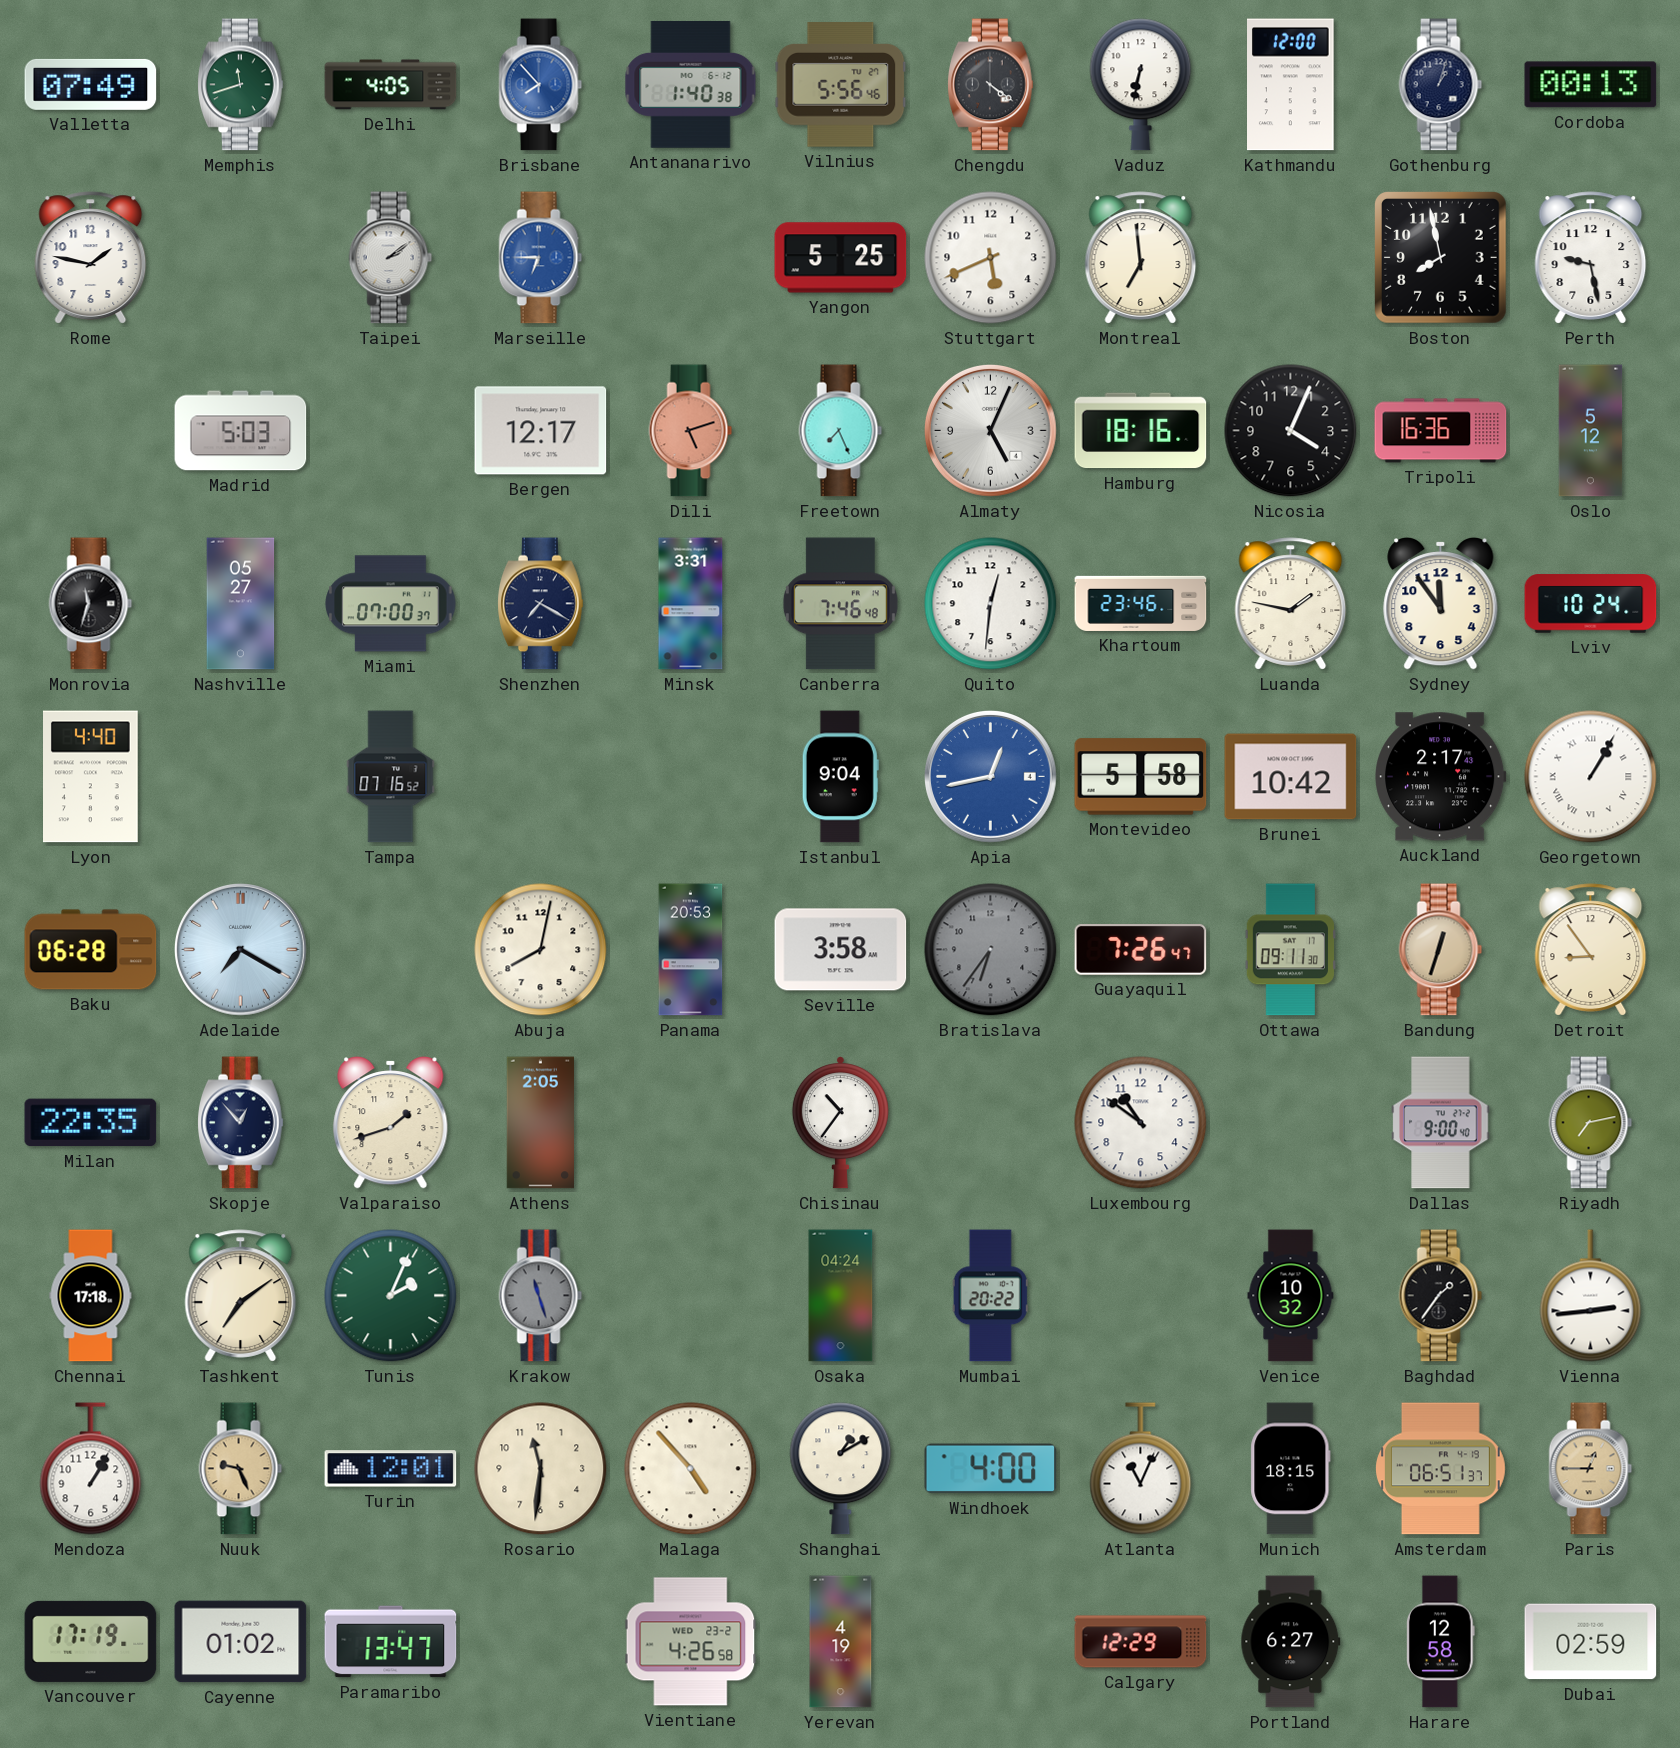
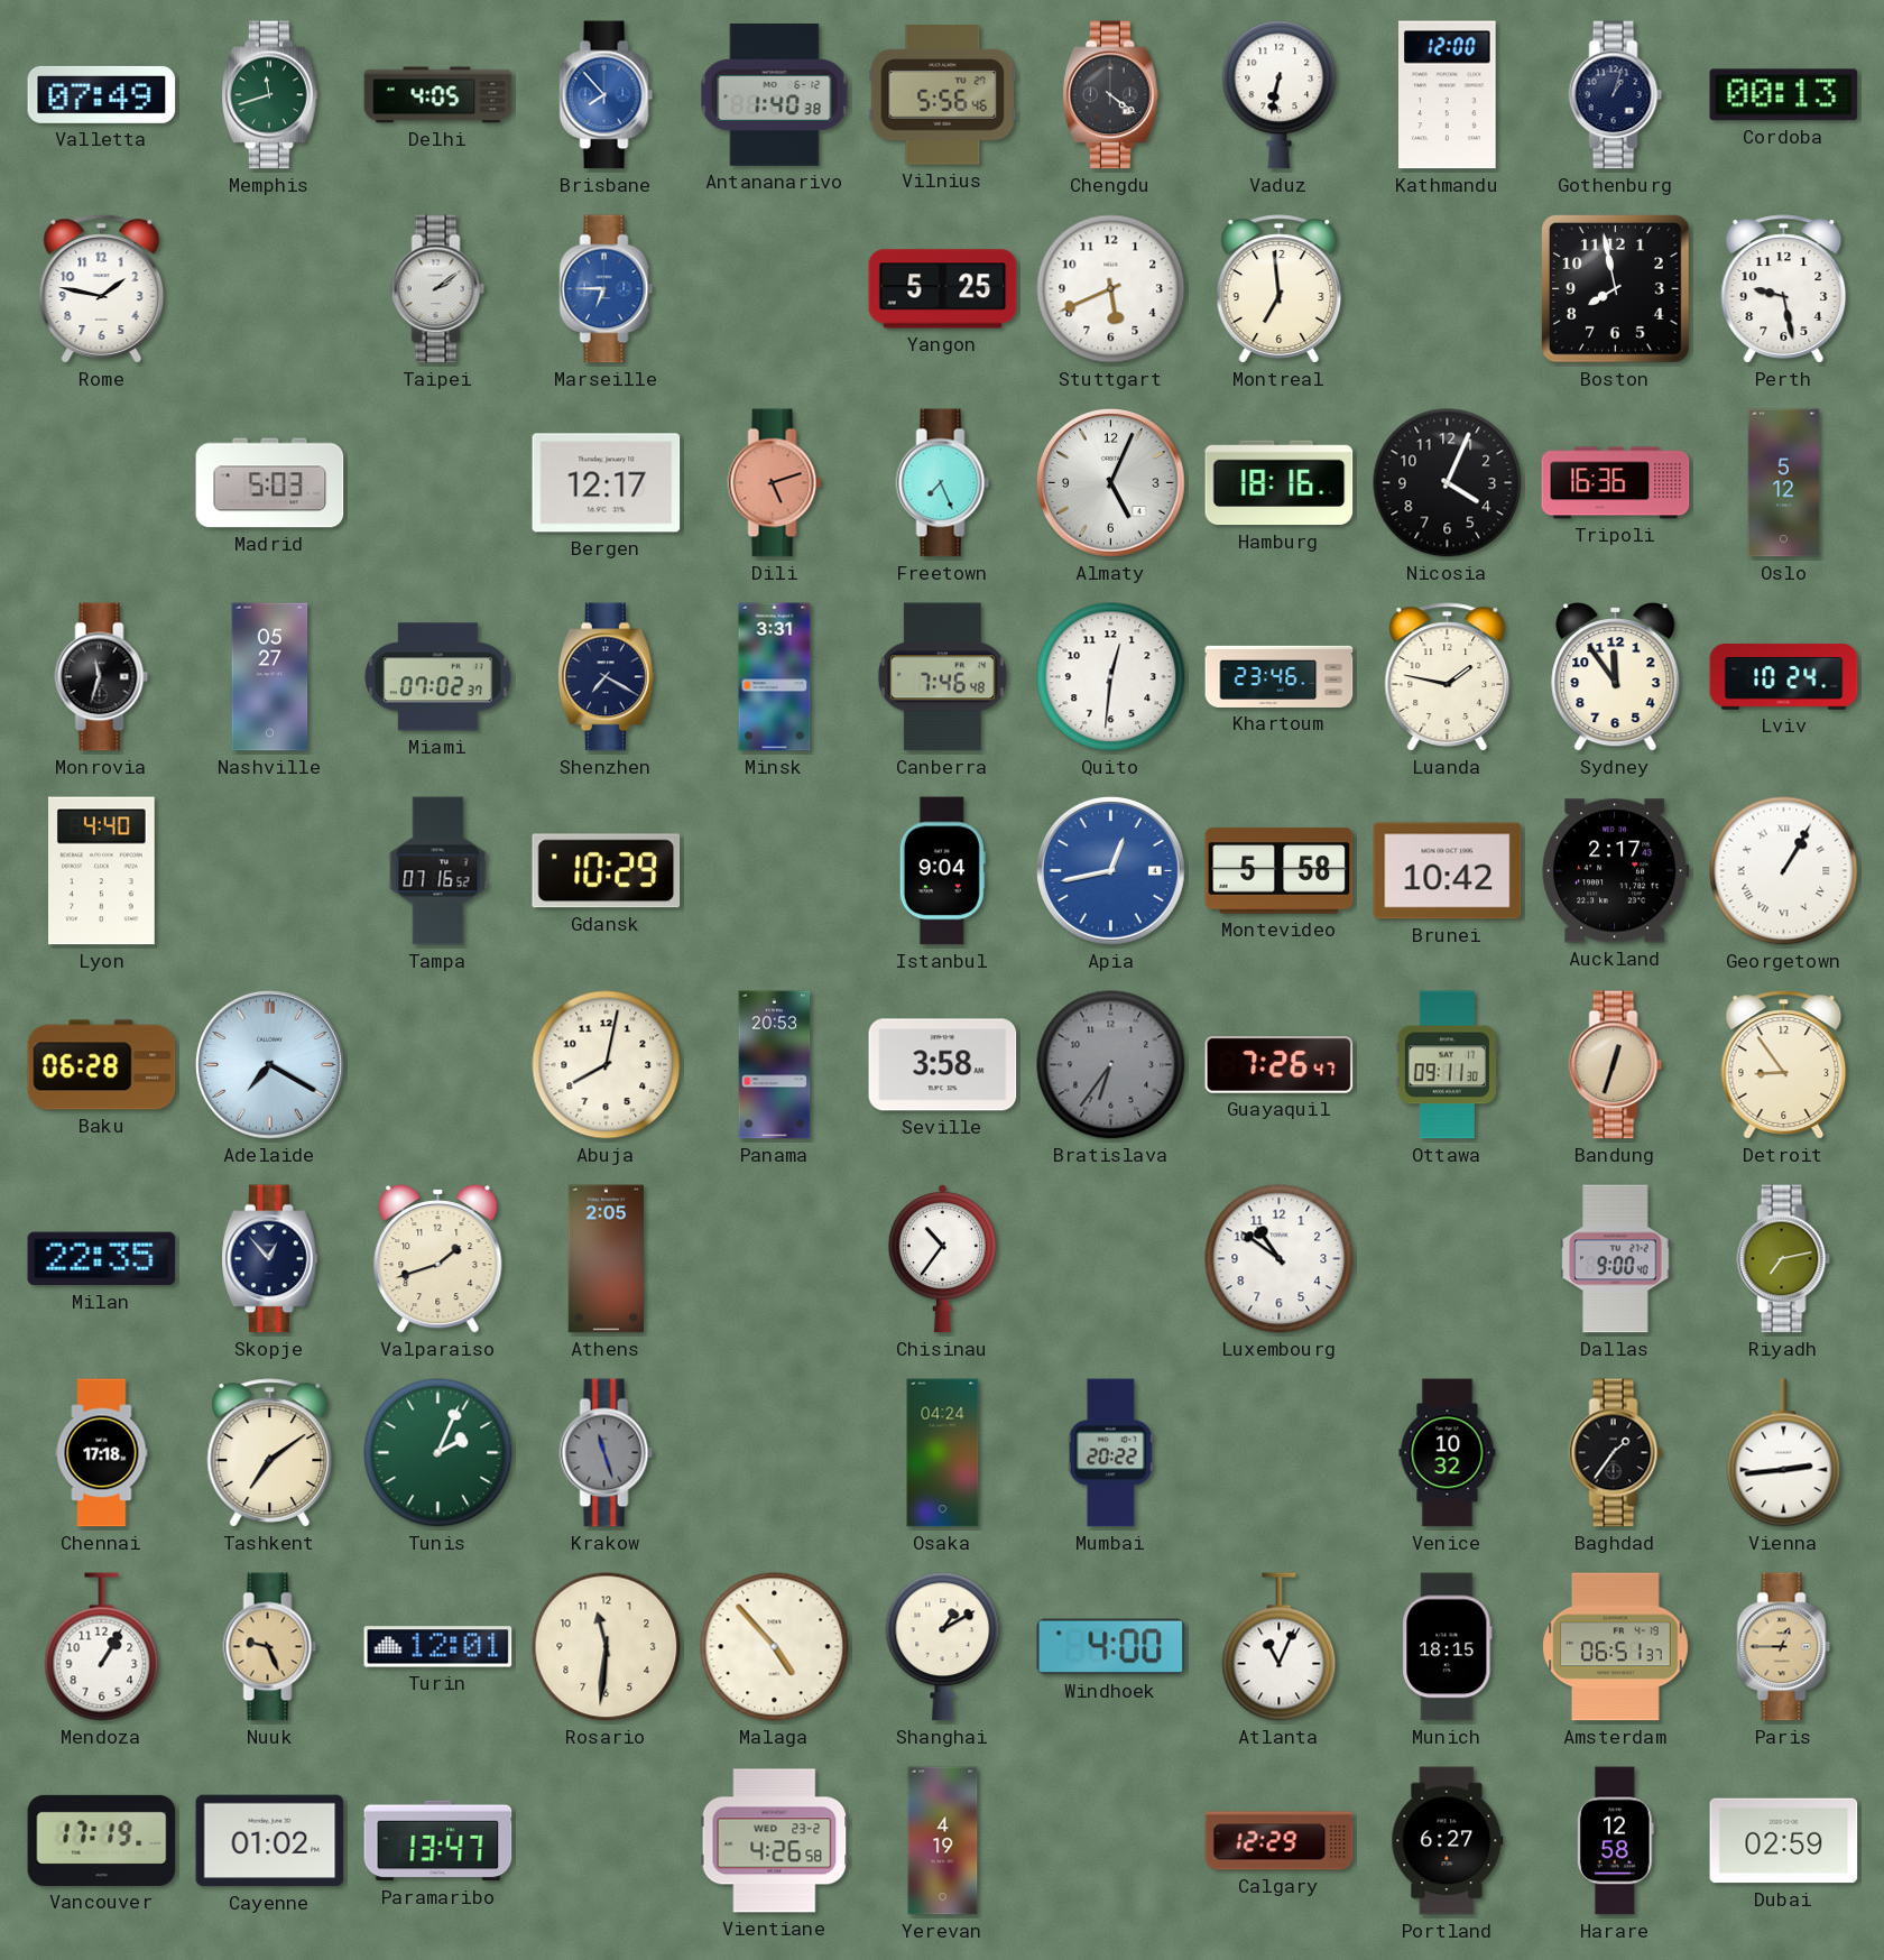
Miami: 07:00 -> 07:02 (438, 677)
Gdansk: none -> 10:29 (607, 871)
